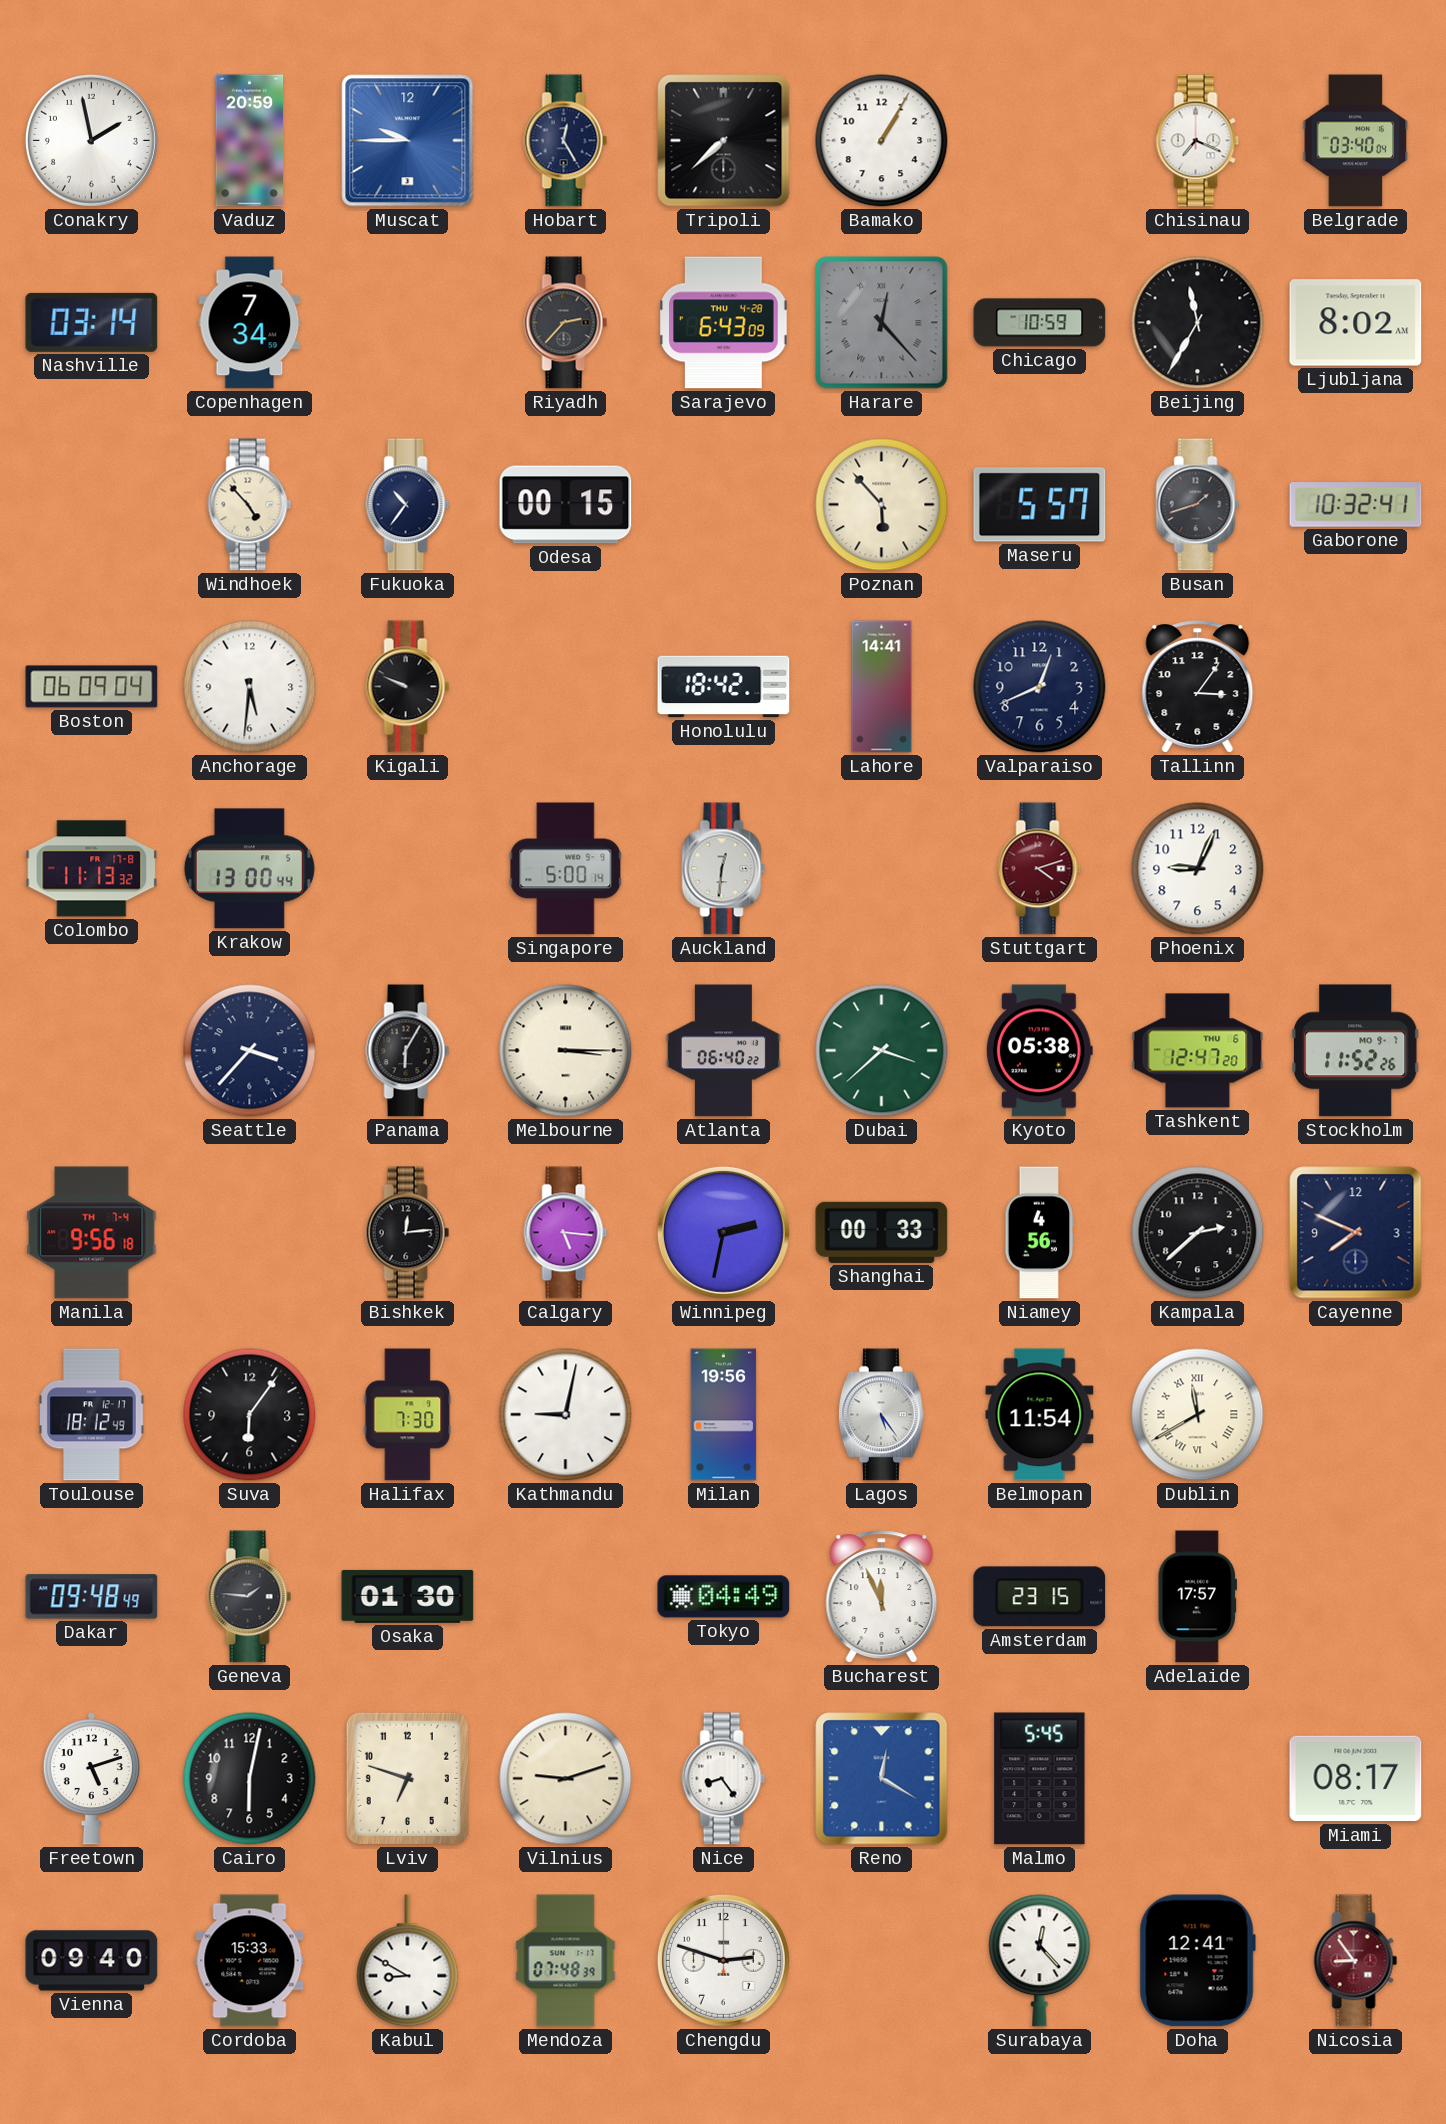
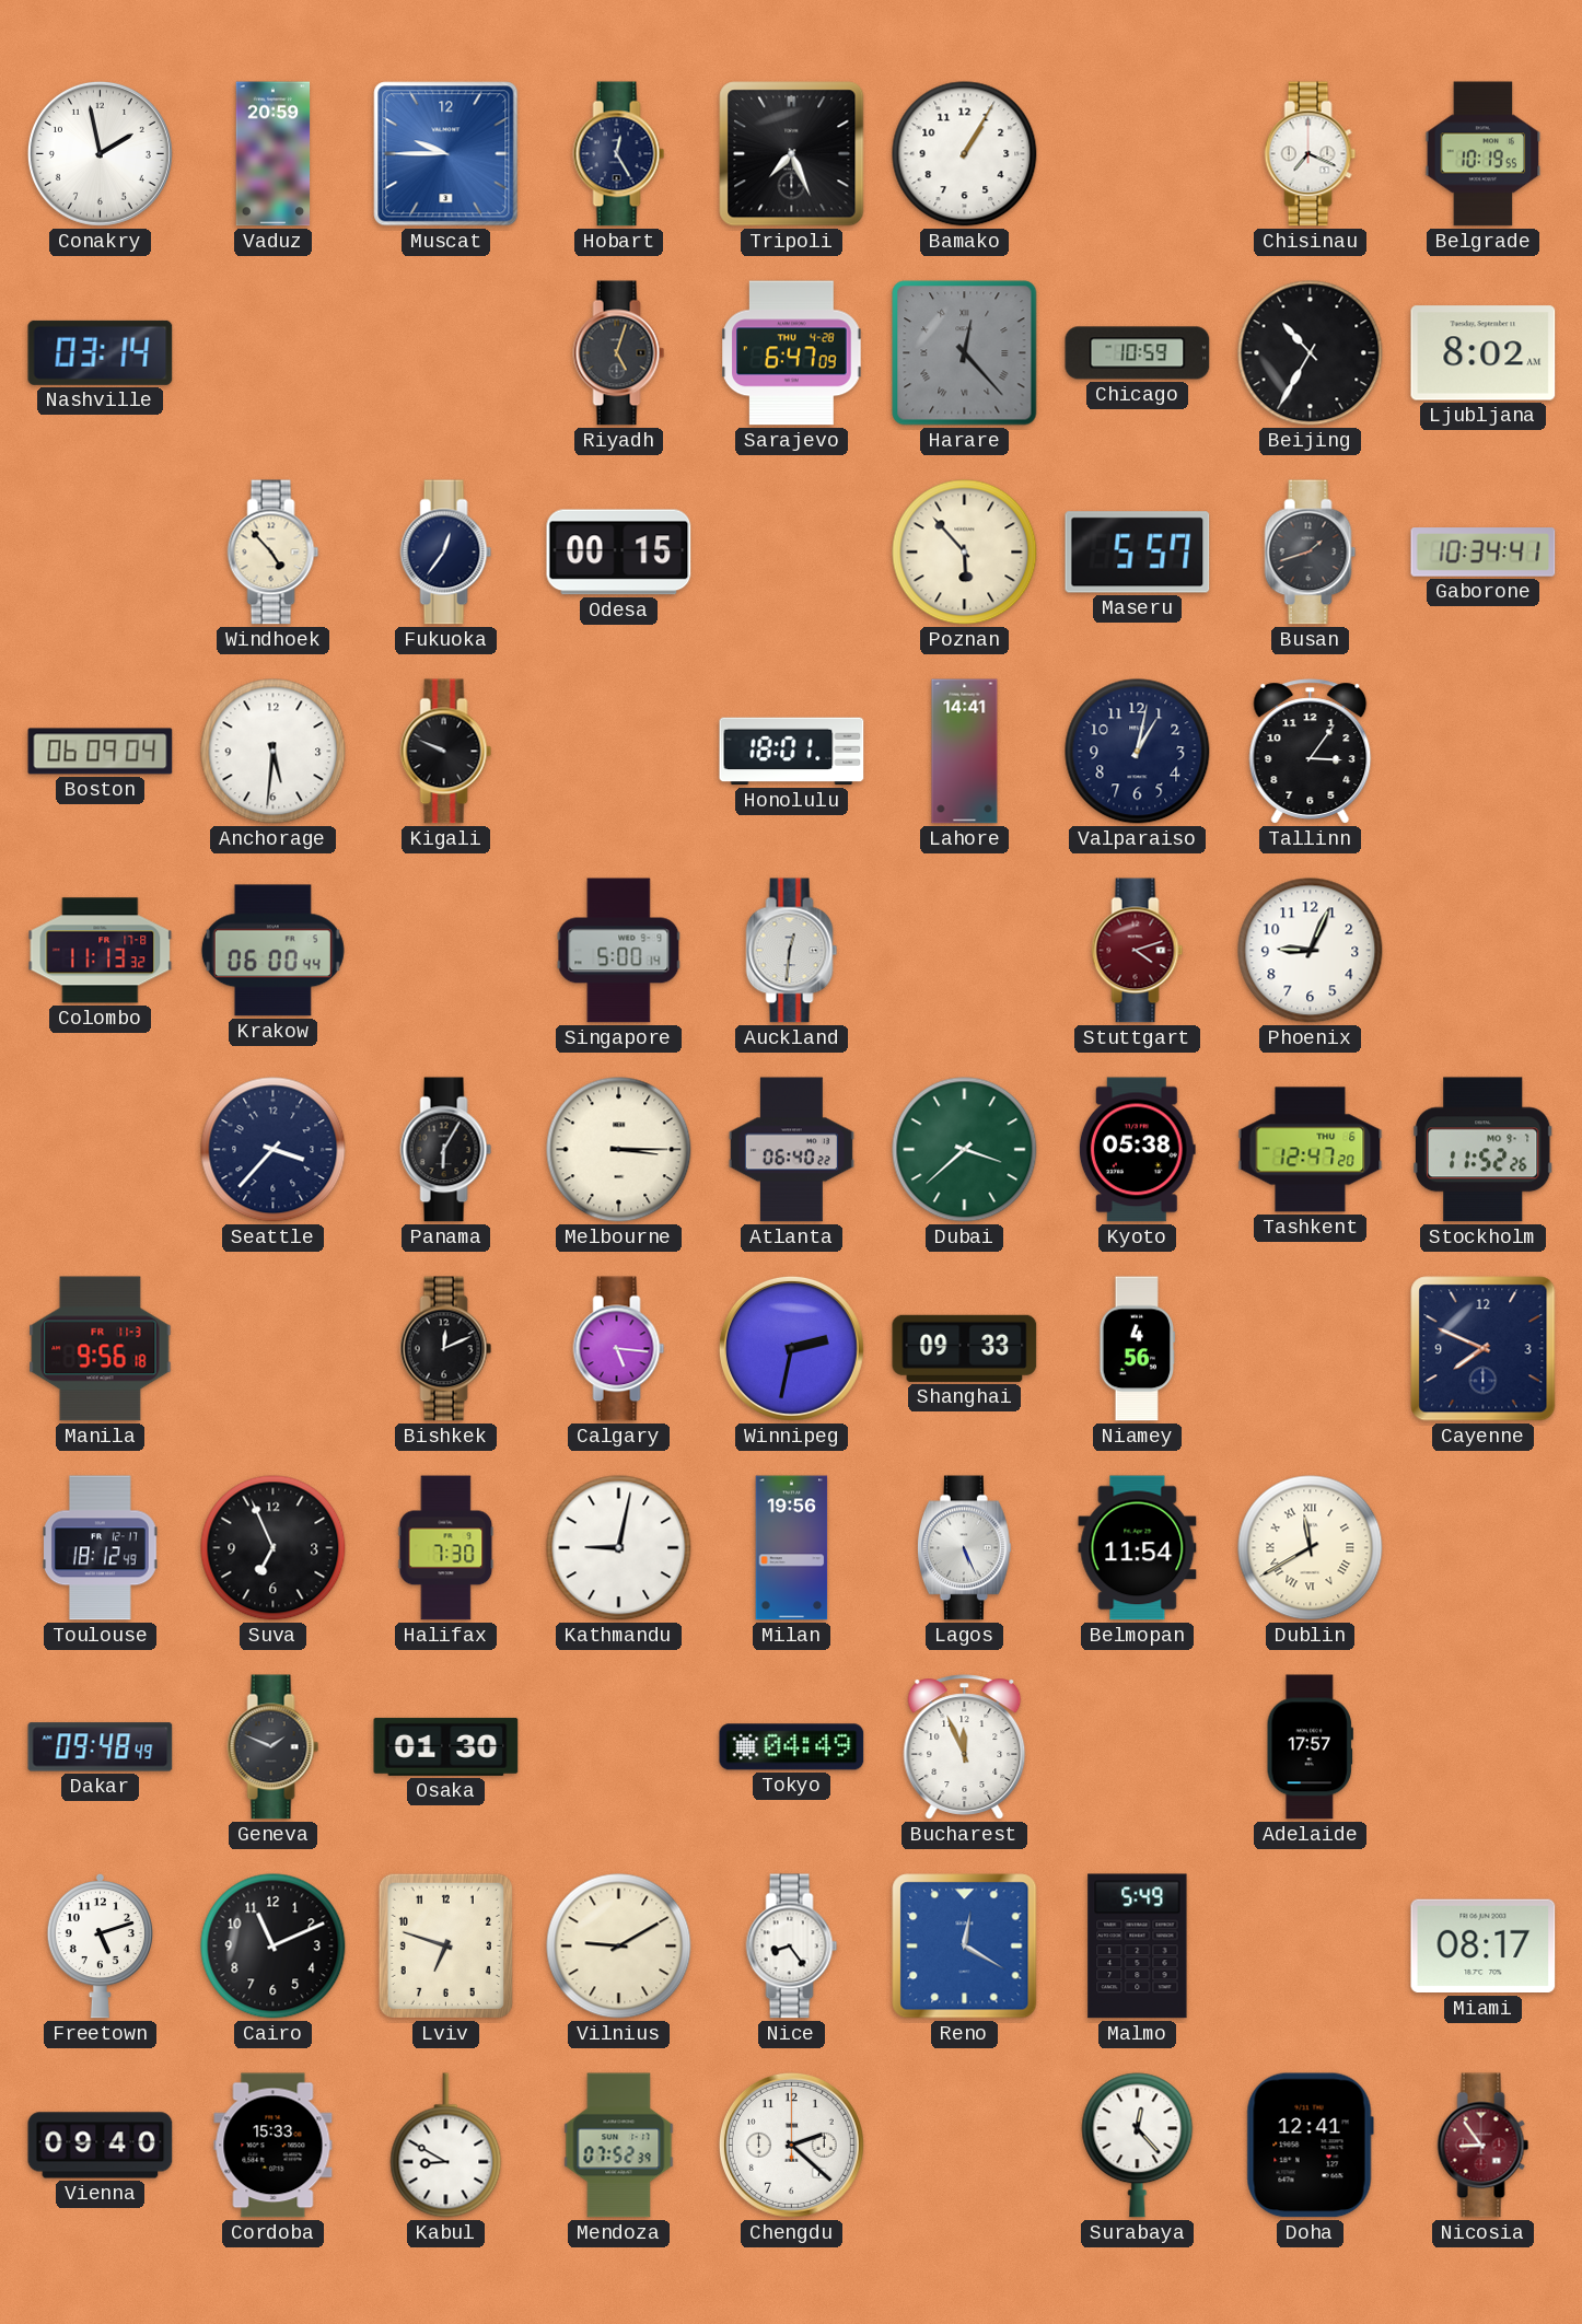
Tripoli: 7:38 -> 7:26 (792, 154)
Belgrade: 03:40 -> 10:19 (1484, 154)
Copenhagen: 7:34 -> none (250, 323)
Riyadh: 2:37 -> 5:03 (619, 353)
Sarajevo: 6:43 -> 6:47 (792, 353)
Beijing: 11:35 -> 10:35 (1311, 353)
Fukuoka: 10:36 -> 12:36 (446, 553)
Gaborone: 10:32 -> 10:34 (1484, 553)
Honolulu: 18:42 -> 18:01 (792, 752)
Valparaiso: 12:41 -> 1:02 (1138, 752)
Krakow: 13:00 -> 06:00 (272, 951)
Manila date: TH 7-4 -> FR 11-3 (101, 1349)
Bishkek: 12:14 -> 12:11 (446, 1349)
Shanghai: 00:33 -> 09:33 (965, 1348)
Kampala: 2:38 -> none (1198, 1233)
Suva: 6:06 -> 6:56 (274, 1548)
Lagos: 5:24 -> 5:26 (964, 1548)
Geneva: 1:46 -> 1:49 (274, 1747)
Amsterdam: 23:15 -> none (1040, 1597)
Cairo: 6:02 -> 11:11 (274, 1947)
Vilnius: 9:12 -> 9:10 (619, 1947)
Malmo: 5:45 -> 5:49 (1138, 1947)
Mendoza: 07:48 -> 07:52 (619, 2146)
Chengdu: 2:48 -> 2:22 (791, 2145)
